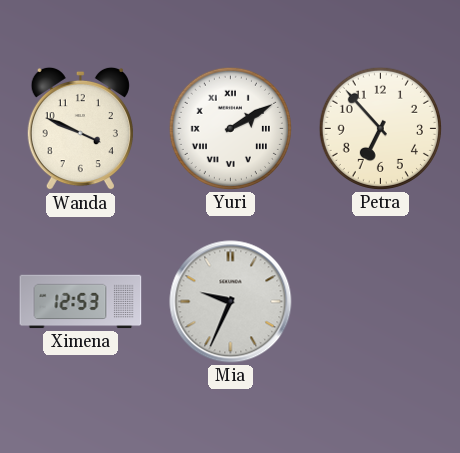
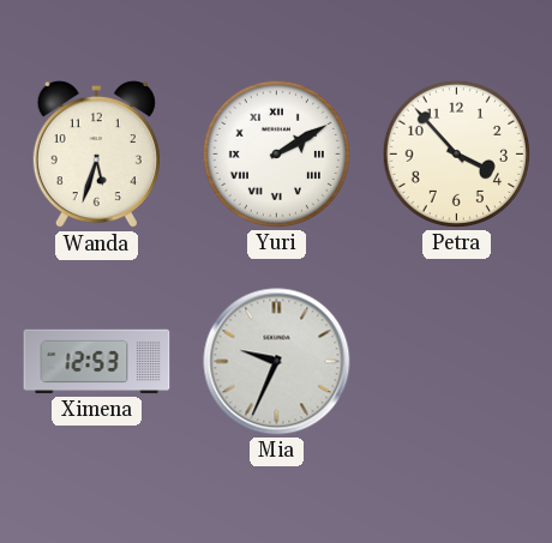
Wanda: 3:49 -> 5:33 (96, 155)
Petra: 6:53 -> 3:53 (456, 153)
